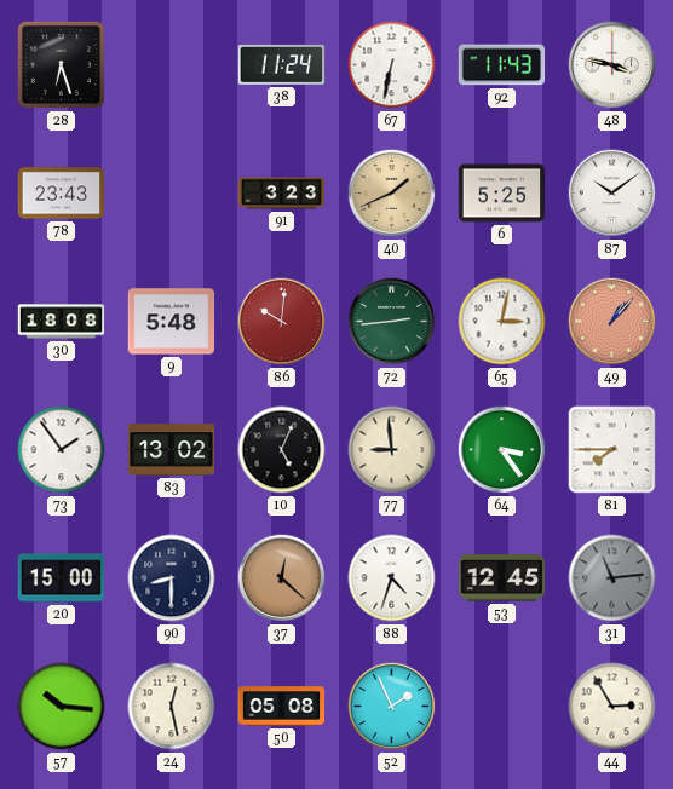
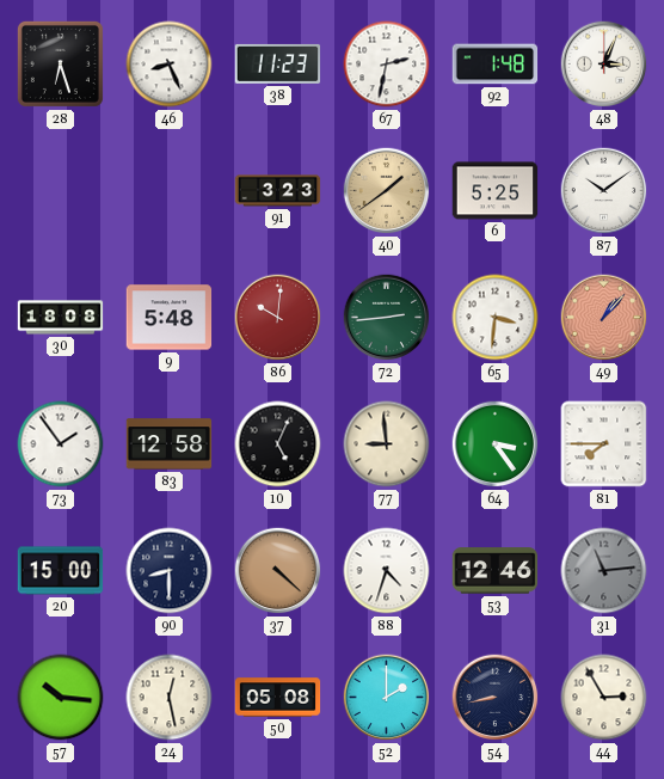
46: none -> 8:26 (170, 65)
38: 11:24 -> 11:23 (278, 63)
67: 6:32 -> 2:32 (387, 65)
92: 11:43 -> 1:48 (496, 65)
48: 3:47 -> 3:04 (604, 65)
78: 23:43 -> none (62, 194)
40: 1:41 -> 1:39 (387, 191)
65: 3:02 -> 3:31 (496, 318)
83: 13:02 -> 12:58 (170, 444)
37: 12:22 -> 4:22 (278, 571)
53: 12:45 -> 12:46 (496, 571)
52: 1:56 -> 2:00 (387, 698)
54: none -> 8:43 (496, 698)
